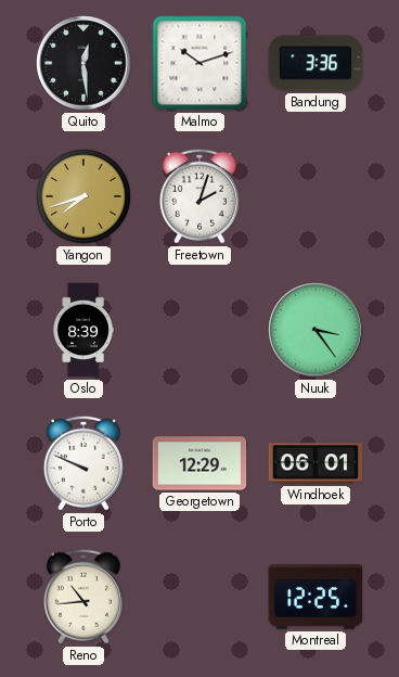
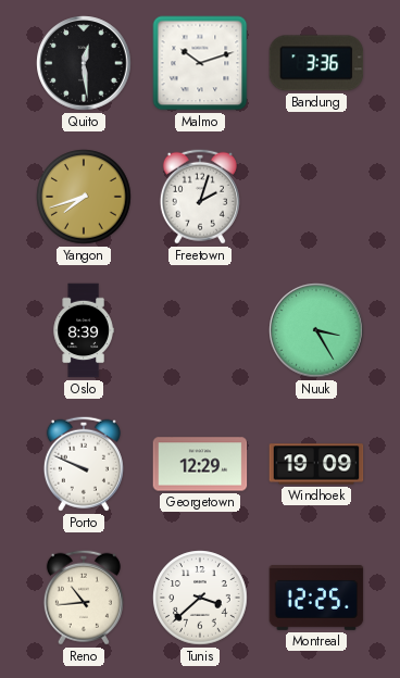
Nuuk: 3:24 -> 3:25 (316, 330)
Windhoek: 06:01 -> 19:09 (316, 464)
Tunis: none -> 3:38 (200, 598)
